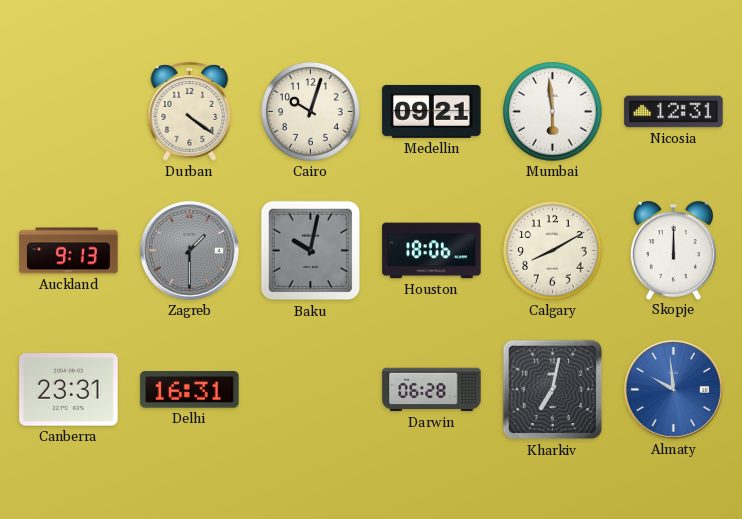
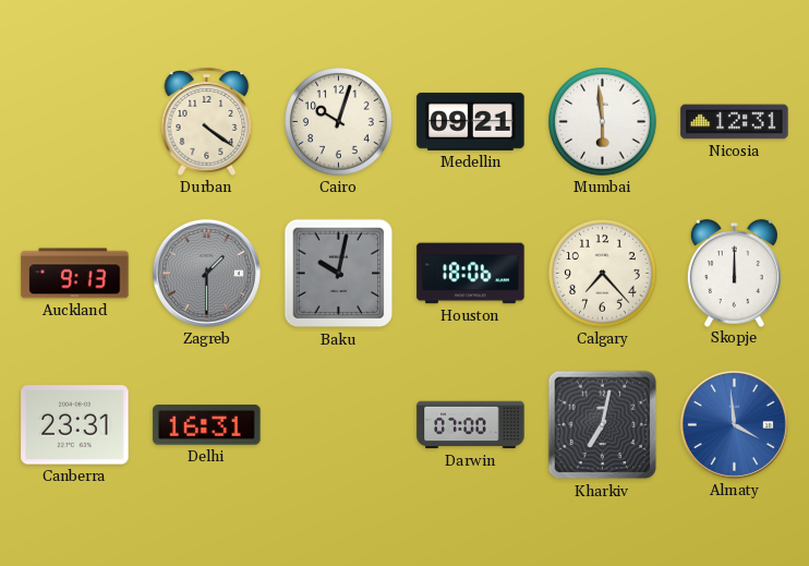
Calgary: 8:10 -> 7:23 (603, 274)
Darwin: 06:28 -> 07:00 (471, 425)
Almaty: 9:59 -> 3:59 (734, 424)
